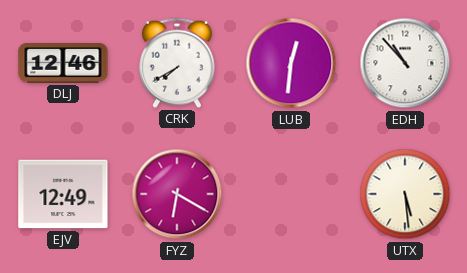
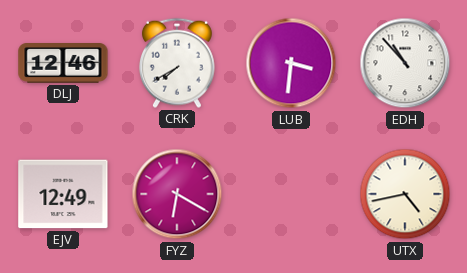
LUB: 12:31 -> 3:31 (291, 63)
UTX: 5:29 -> 4:43 (405, 194)
